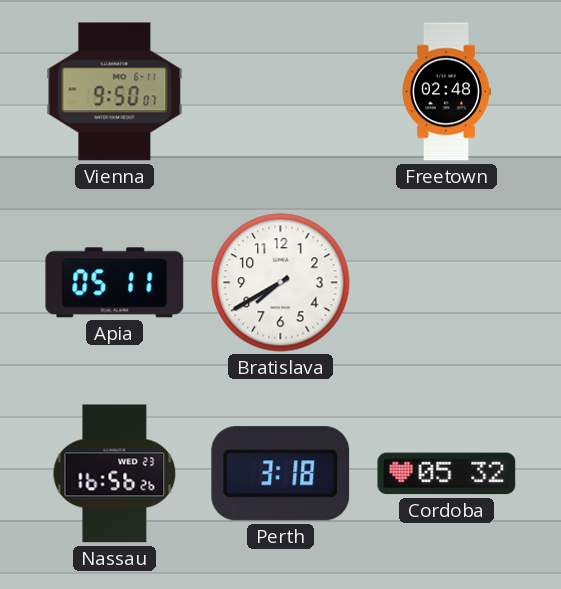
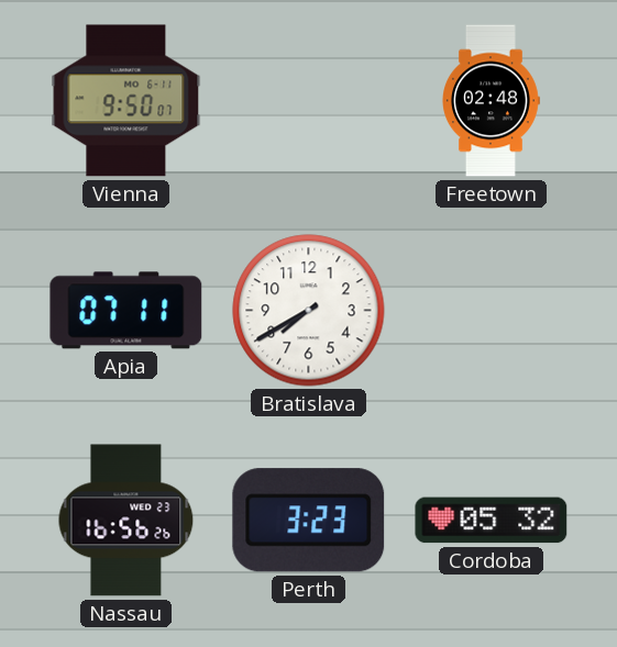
Apia: 05:11 -> 07:11 (126, 311)
Perth: 3:18 -> 3:23 (309, 521)
